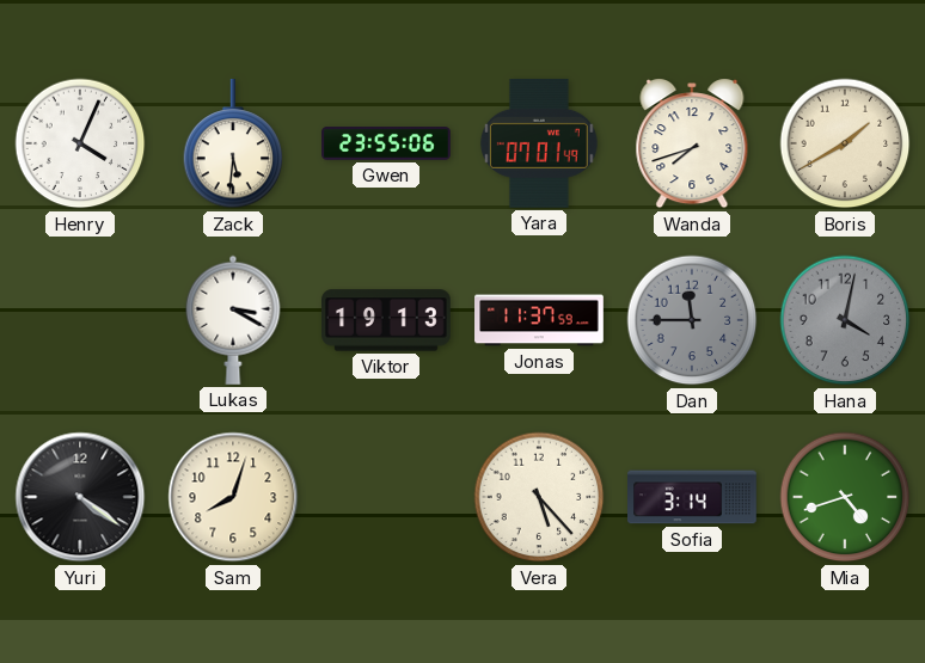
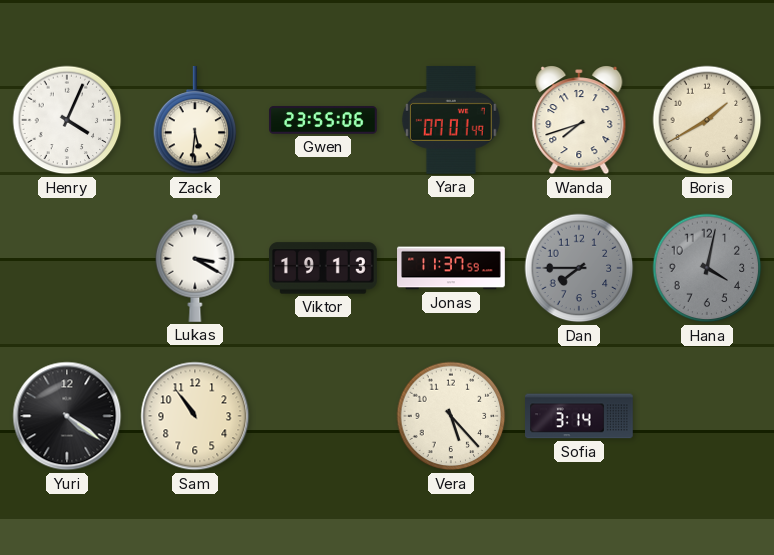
Dan: 11:45 -> 7:45 (579, 268)
Sam: 8:03 -> 10:54 (195, 416)
Mia: 4:42 -> none (845, 497)
